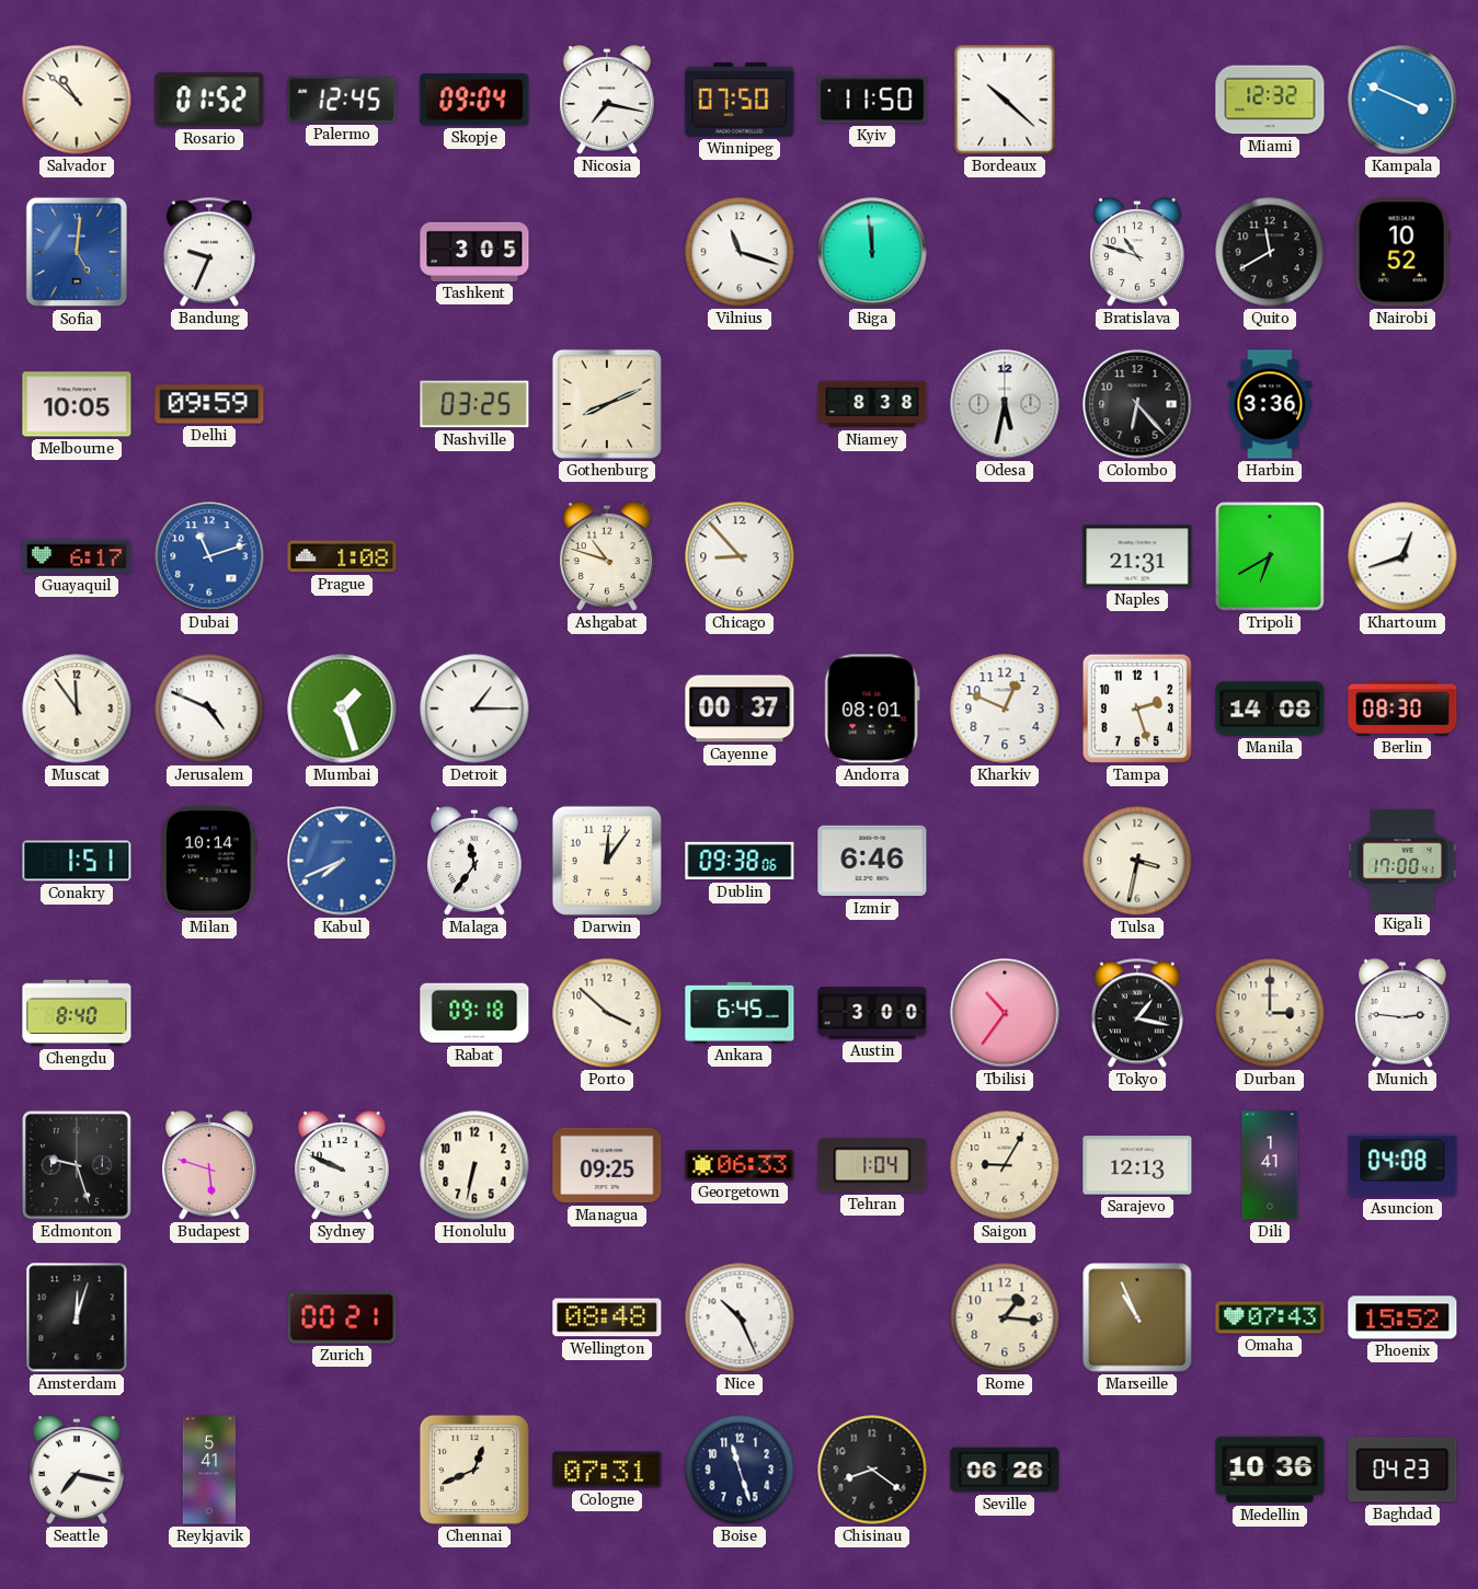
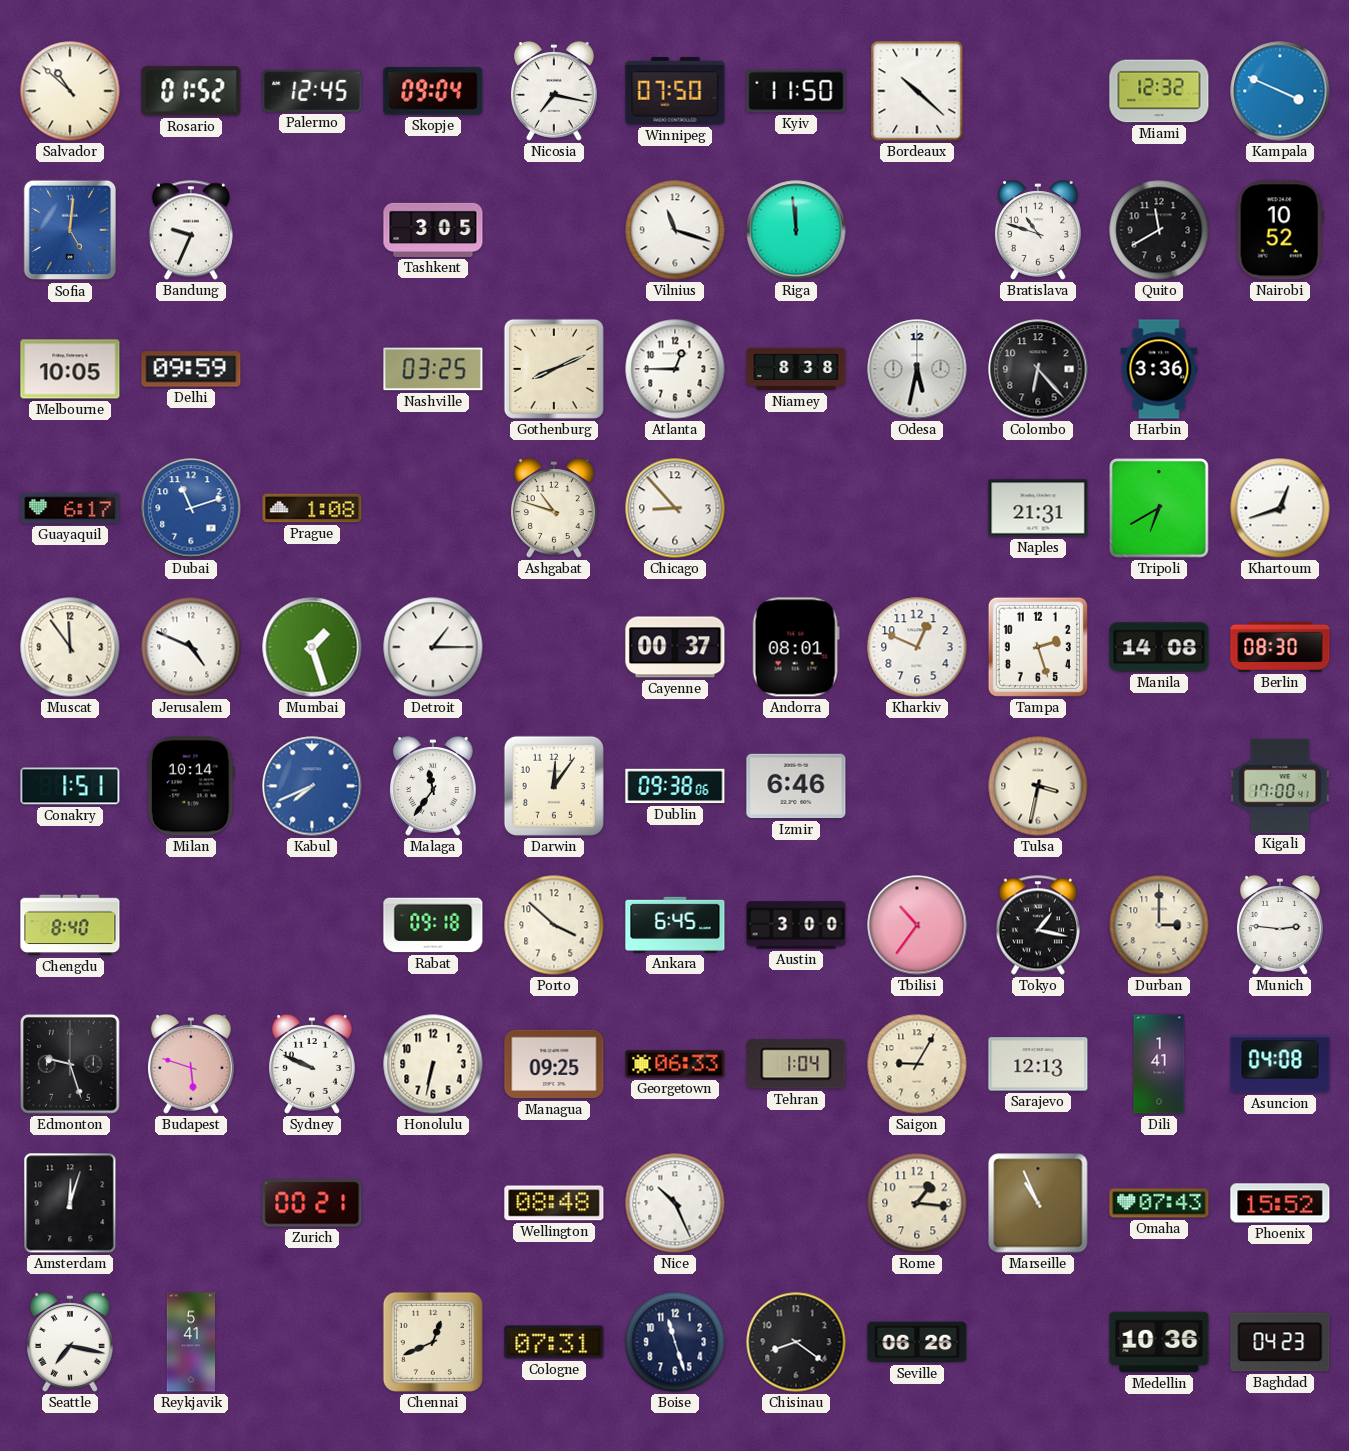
Atlanta: none -> 12:45 (675, 369)
